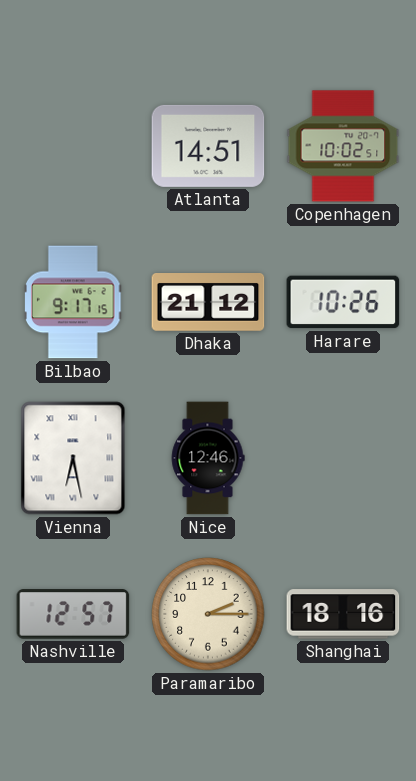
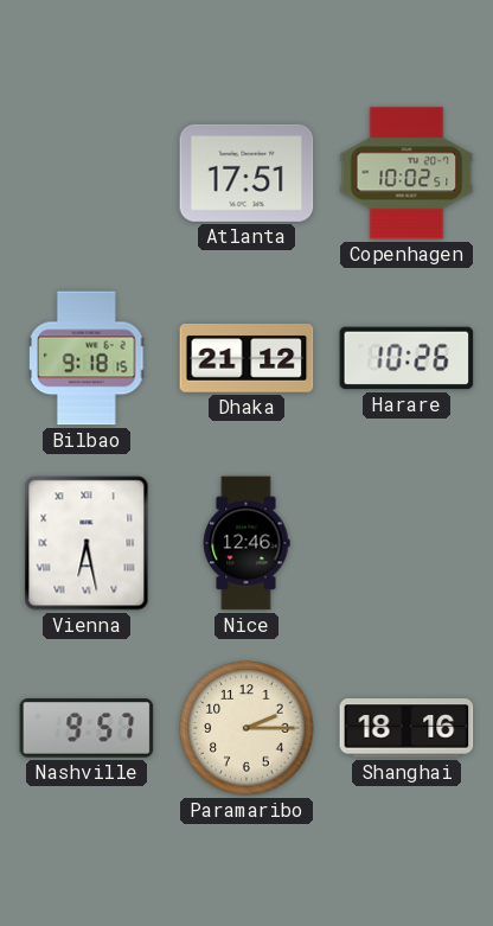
Atlanta: 14:51 -> 17:51 (246, 173)
Bilbao: 9:17 -> 9:18 (88, 358)
Nashville: 12:57 -> 9:57 (87, 728)
